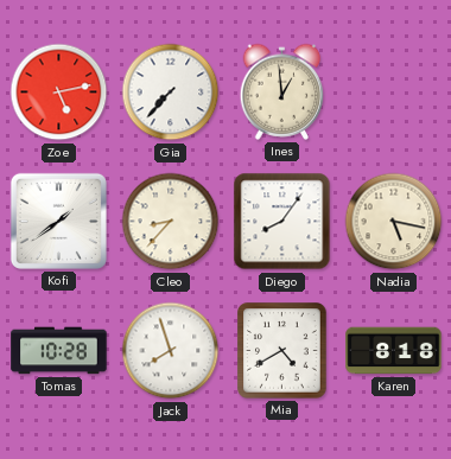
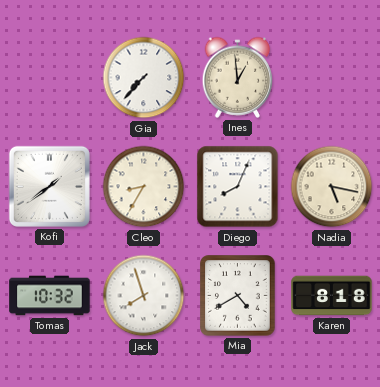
Zoe: 5:13 -> none (59, 93)
Cleo: 8:37 -> 8:35 (144, 187)
Diego: 8:06 -> 8:04 (238, 187)
Tomas: 10:28 -> 10:32 (50, 296)
